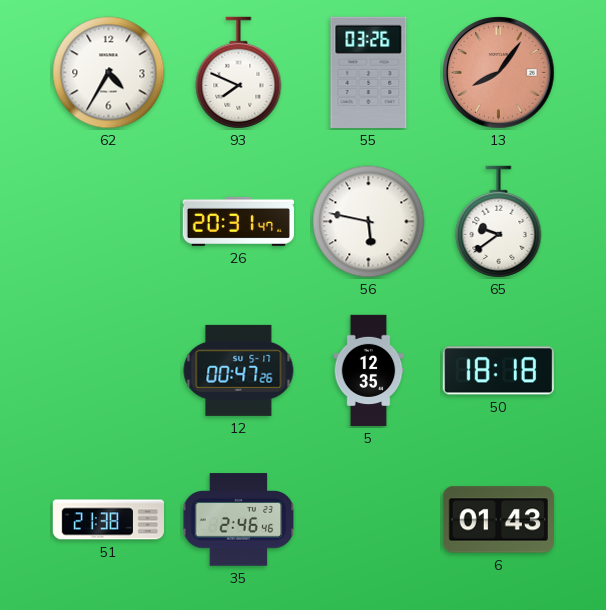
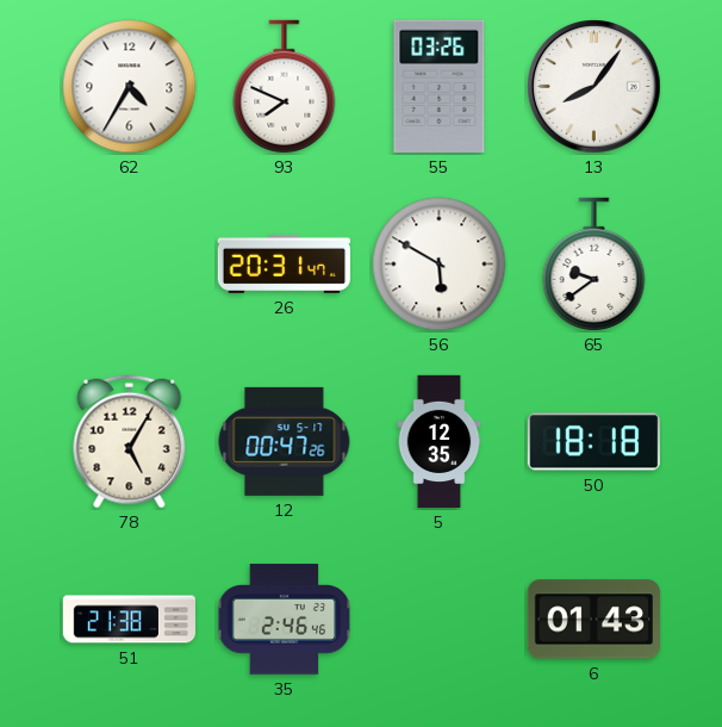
13 dial: salmon -> white (595, 87)
56: 5:47 -> 5:50 (440, 265)
78: none -> 5:05 (130, 442)
